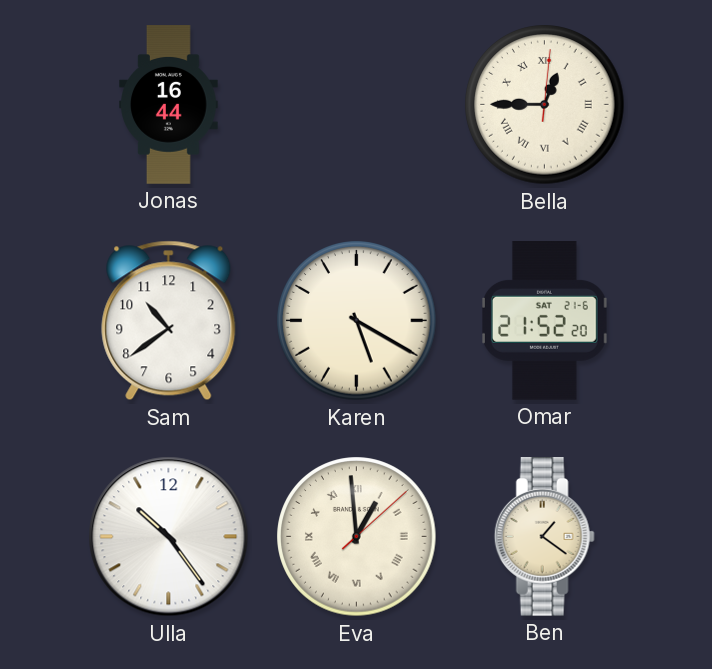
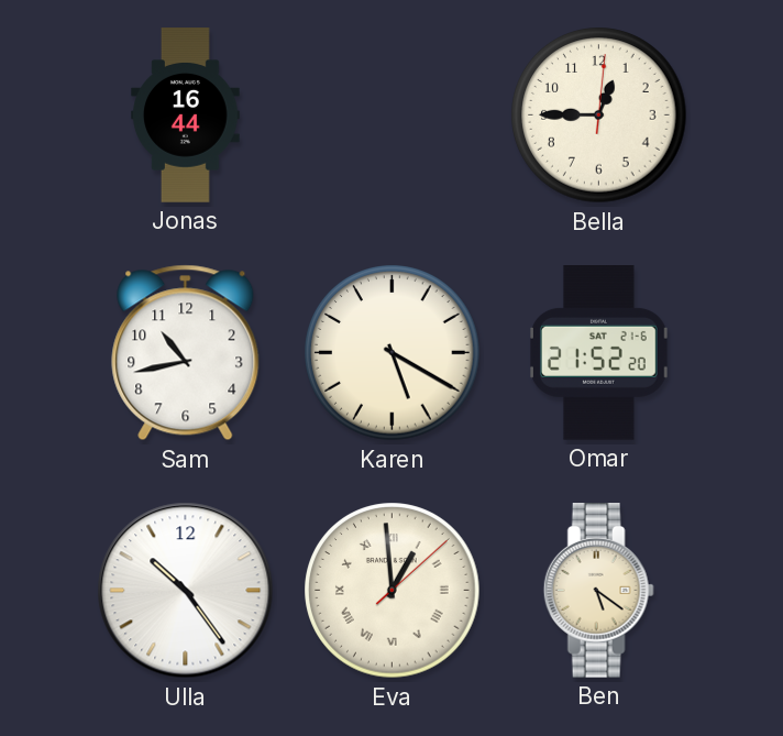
Bella numerals: Roman -> Arabic (599, 116)
Sam: 10:39 -> 10:43 (186, 353)
Ben: 1:21 -> 5:21 (598, 591)
